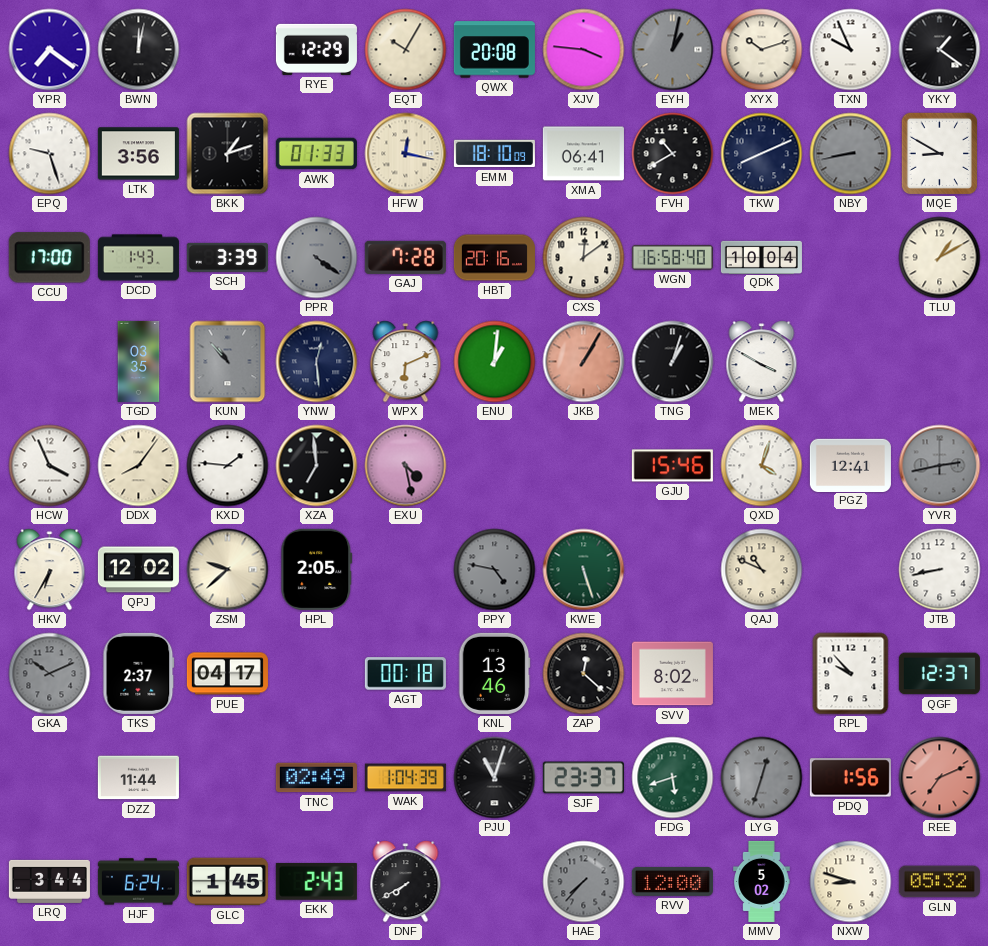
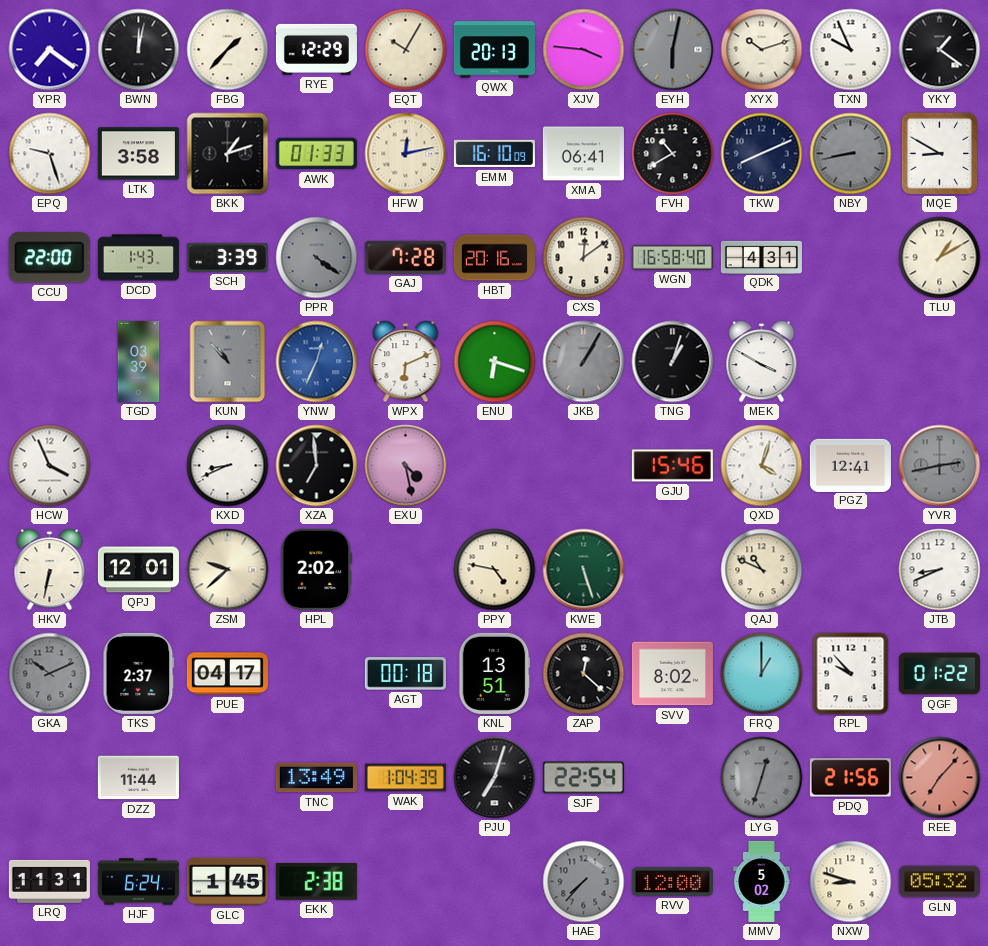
FBG: none -> 1:37 (228, 50)
QWX: 20:08 -> 20:13 (494, 50)
EYH: 1:02 -> 6:02 (673, 50)
LTK: 3:56 -> 3:58 (138, 154)
HFW: 12:17 -> 12:13 (406, 154)
EMM: 18:10 -> 16:10 (494, 154)
CCU: 17:00 -> 22:00 (49, 258)
QDK: 10:04 -> 4:31 (761, 257)
TGD: 03:35 -> 03:39 (139, 361)
YNW: 12:29 -> 12:34 (317, 362)
YNW dial: navy -> blue (317, 362)
ENU: 1:01 -> 6:18 (495, 362)
JKB dial: salmon -> grey (584, 362)
DDX: 8:06 -> none (139, 466)
KXD: 1:46 -> 8:41 (228, 466)
HKV: 6:35 -> 6:32 (50, 570)
QPJ: 12:02 -> 12:01 (138, 570)
HPL: 2:05 -> 2:02 (317, 569)
PPY dial: grey -> cream (495, 570)
JTB: 8:43 -> 8:41 (940, 570)
KNL: 13:46 -> 13:51 (494, 673)
FRQ: none -> 1:00 (762, 674)
QGF: 12:37 -> 01:22 (939, 674)
TNC: 02:49 -> 13:49 (316, 778)
PJU: 11:03 -> 7:03 (495, 778)
SJF: 23:37 -> 22:54 (583, 778)
FDG: 5:42 -> none (673, 778)
PDQ: 1:56 -> 21:56 (850, 778)
REE: 7:11 -> 7:07 (940, 778)
LRQ: 3:44 -> 11:31 (49, 881)
EKK: 2:43 -> 2:38 (316, 882)
DNF: 7:40 -> none (406, 882)
